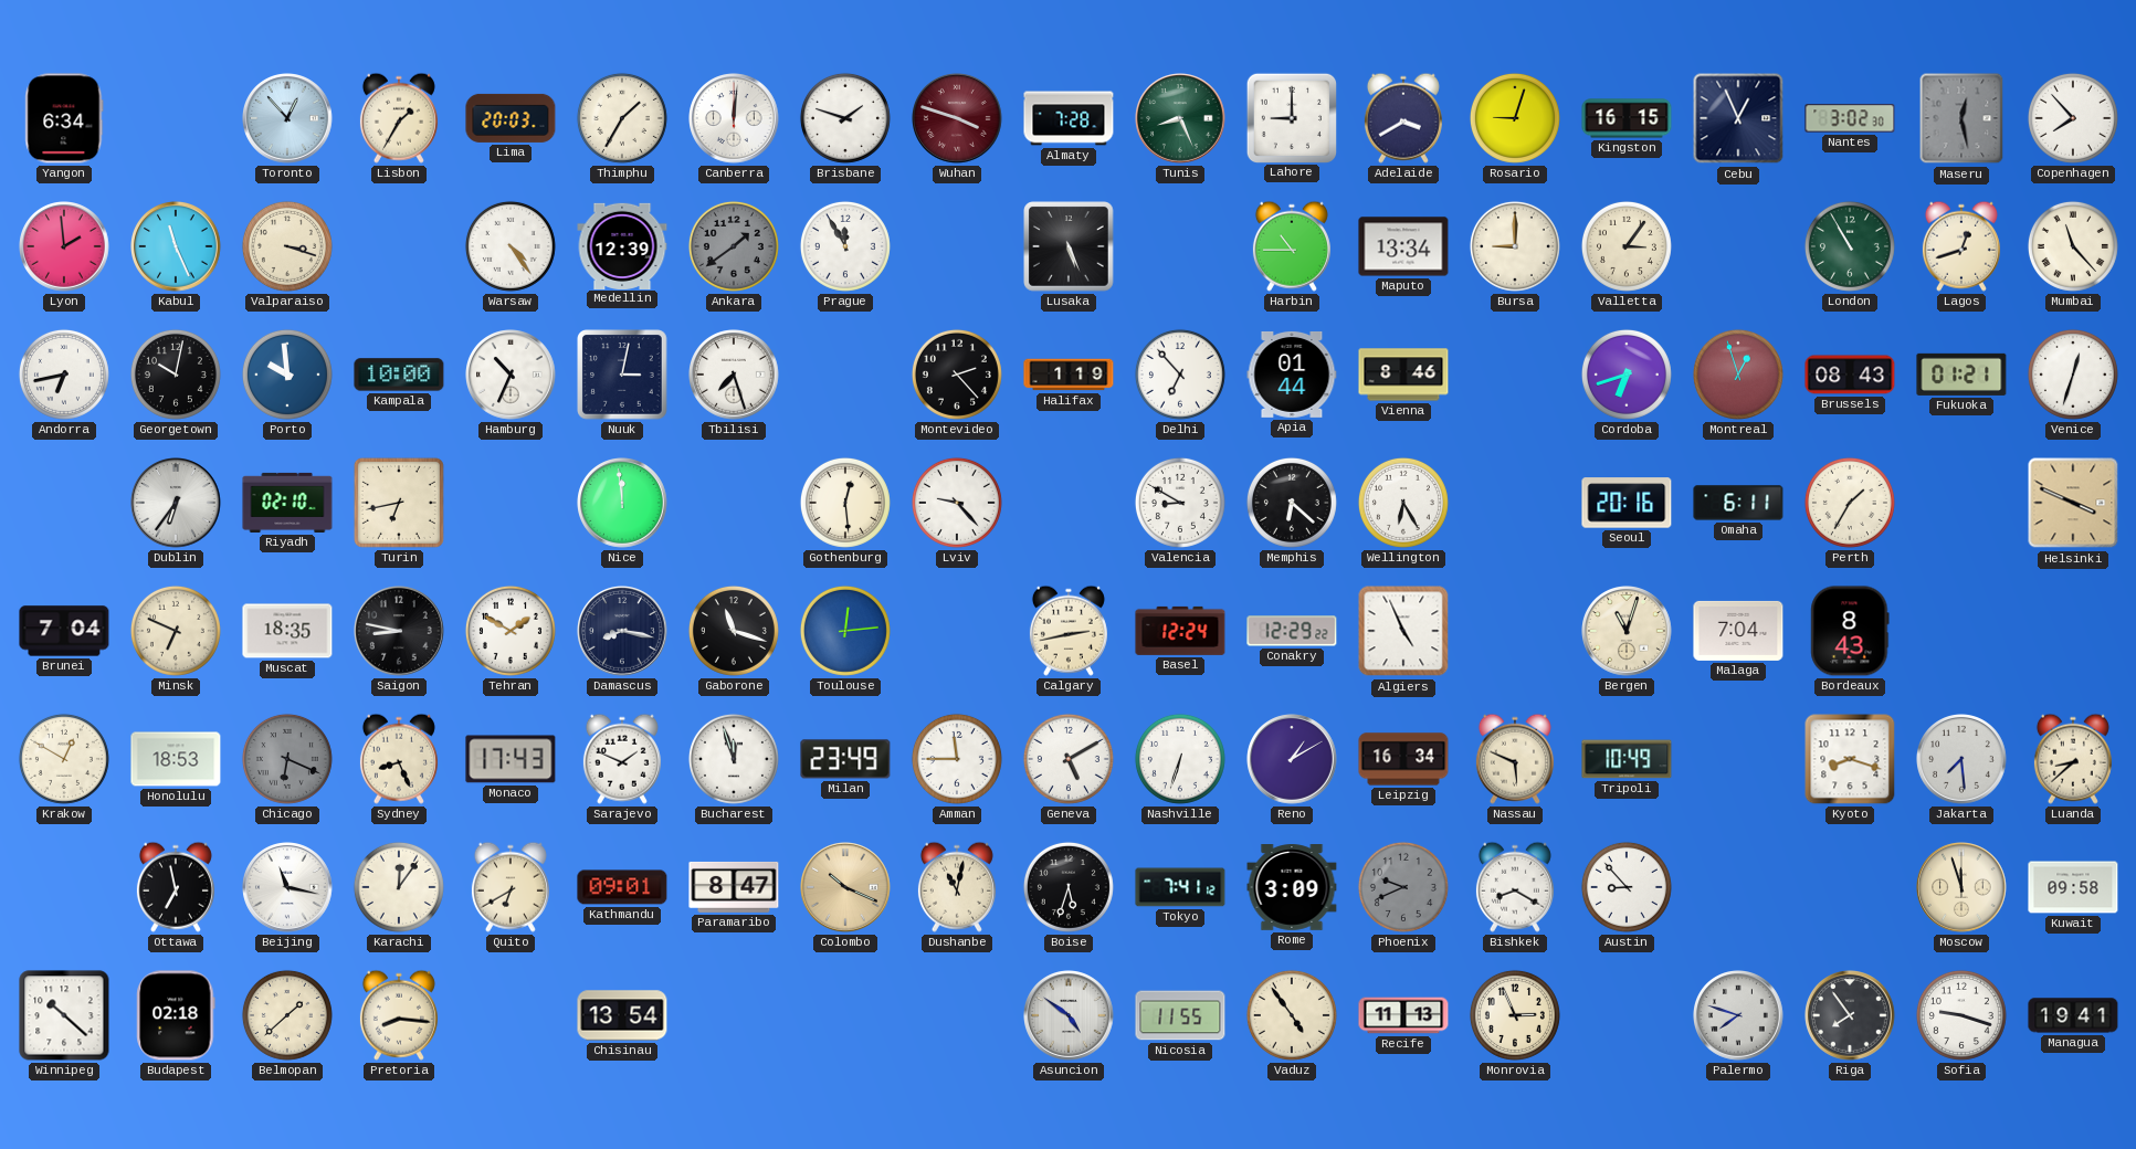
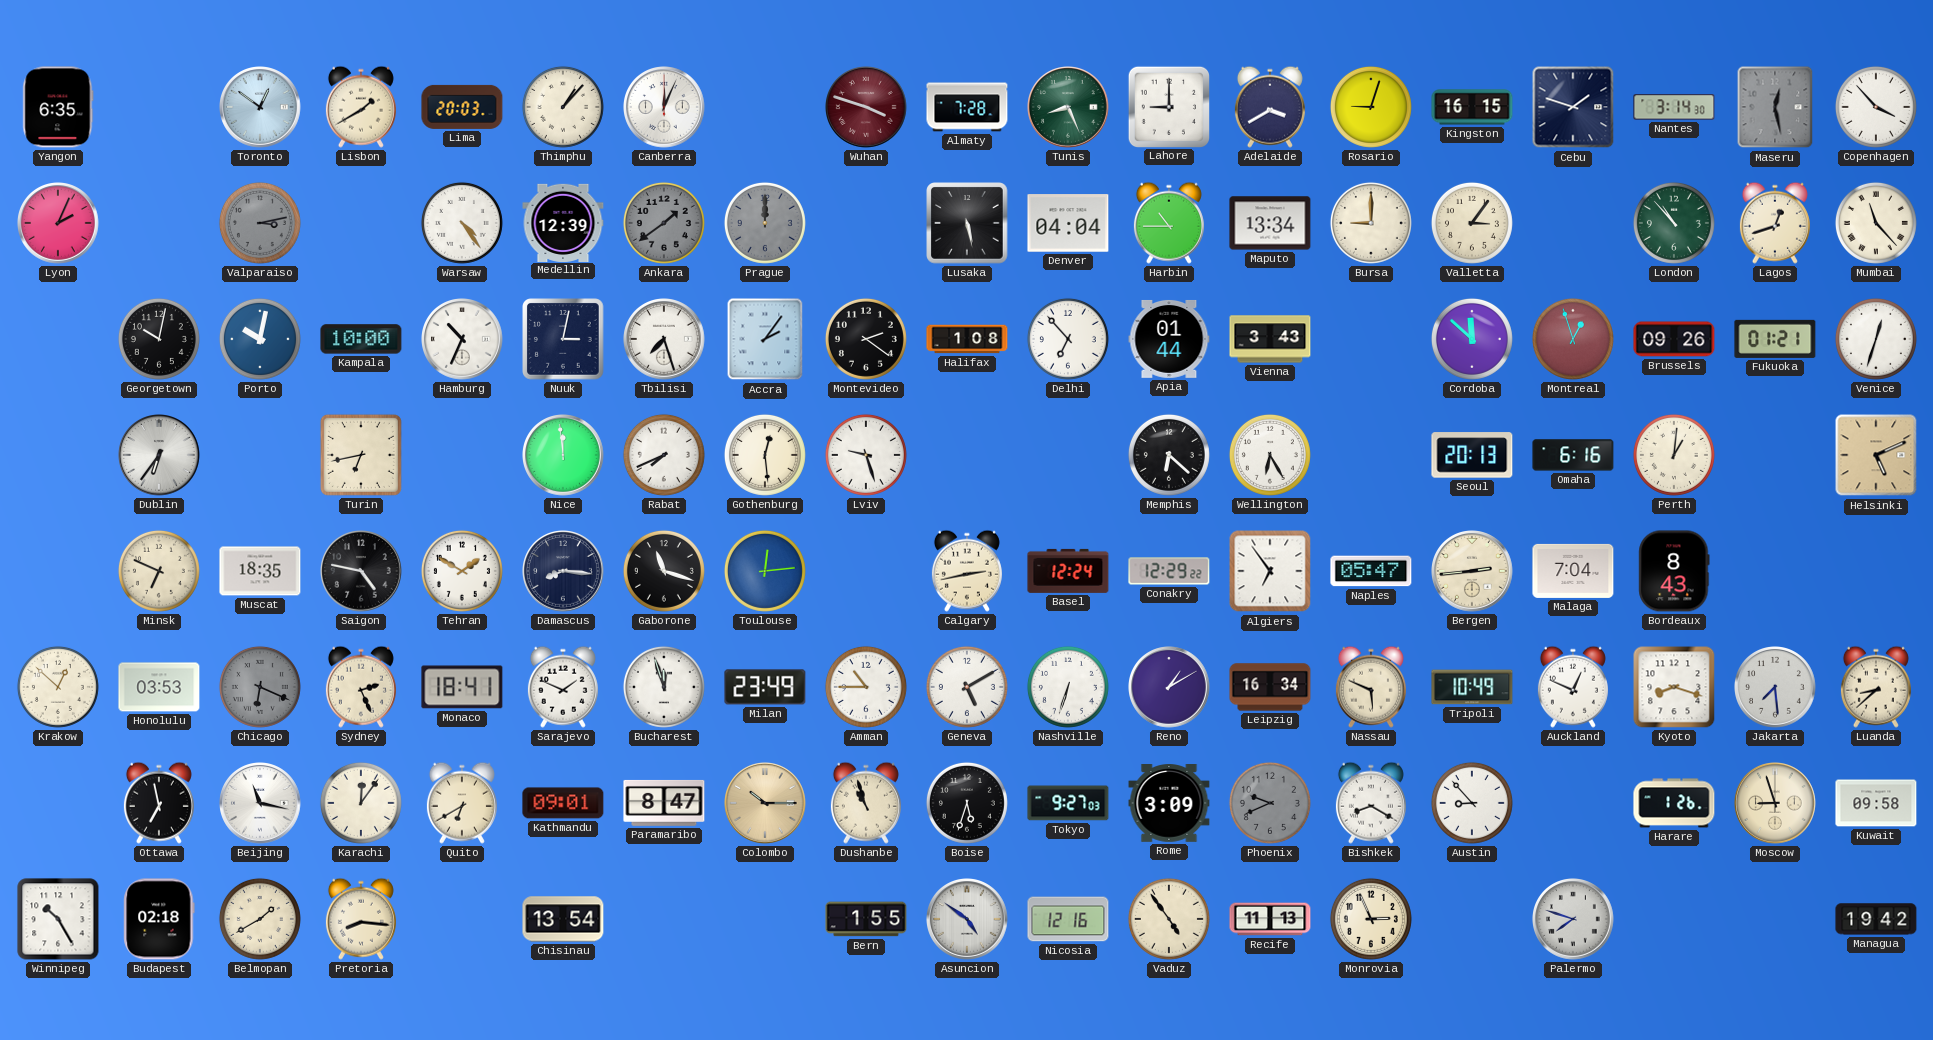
Yangon: 6:34 -> 6:35 (58, 107)
Toronto: 12:53 -> 12:51 (261, 108)
Lisbon: 1:35 -> 1:40 (361, 107)
Thimphu: 1:35 -> 1:07 (563, 107)
Canberra: 12:01 -> 12:04 (665, 108)
Brisbane: 1:48 -> none (845, 118)
Cebu: 12:56 -> 1:48 (1573, 107)
Nantes: 3:02 -> 3:14 (1674, 107)
Copenhagen: 7:53 -> 3:53 (1876, 107)
Lyon: 1:59 -> 2:04 (59, 224)
Kabul: 11:26 -> none (177, 247)
Valparaiso: 3:18 -> 3:13 (260, 223)
Valparaiso dial: cream -> grey (260, 223)
Prague: 11:55 -> 12:00 (765, 223)
Prague dial: white -> grey (765, 223)
Lusaka: 5:26 -> 5:28 (967, 223)
Denver: none -> 04:04 (1068, 223)
London: 10:55 -> 10:53 (1674, 223)
Andorra: 6:43 -> none (64, 375)
Porto: 9:59 -> 10:02 (260, 339)
Accra: none -> 2:06 (765, 339)
Montevideo: 2:23 -> 2:21 (866, 339)
Halifax: 1:19 -> 1:08 (967, 339)
Vienna: 8:46 -> 3:43 (1270, 339)
Cordoba: 6:42 -> 11:52 (1472, 339)
Brussels: 08:43 -> 09:26 (1674, 339)
Riyadh: 02:10 -> none (287, 503)
Rabat: none -> 7:41 (664, 455)
Lviv: 9:23 -> 9:27 (866, 455)
Valencia: 8:50 -> none (1180, 503)
Seoul: 20:16 -> 20:13 (1472, 455)
Omaha: 6:11 -> 6:16 (1573, 455)
Perth: 1:35 -> 1:01 (1674, 455)
Helsinki: 3:49 -> 5:11 (1876, 455)
Brunei: 7:04 -> none (64, 631)
Saigon: 8:47 -> 4:47 (362, 572)
Damascus: 8:17 -> 8:16 (564, 572)
Algiers: 4:56 -> 6:54 (1270, 571)
Naples: none -> 05:47 (1371, 571)
Bergen: 11:03 -> 2:44 (1473, 572)
Krakow: 12:50 -> 12:52 (58, 687)
Honolulu: 18:53 -> 03:53 (159, 687)
Sydney: 8:26 -> 2:26 (361, 687)
Monaco: 17:43 -> 18:41 (462, 687)
Amman: 11:45 -> 10:45 (866, 687)
Auckland: none -> 12:49 (1573, 687)
Colombo: 10:19 -> 10:15 (766, 804)
Dushanbe: 11:02 -> 10:57 (866, 803)
Tokyo: 7:41 -> 9:27 (1068, 803)
Harare: none -> 1:26 (1674, 803)
Moscow: 11:57 -> 8:57 (1776, 804)
Winnipeg: 10:22 -> 10:25 (58, 919)
Belmopan: 1:38 -> 1:40 (260, 919)
Bern: none -> 1:55 (866, 919)
Nicosia: 11:55 -> 12:16 (1068, 919)
Riga: 7:54 -> none (1851, 1016)
Sofia: 9:18 -> none (1961, 1015)
Managua: 19:41 -> 19:42 (1876, 919)
